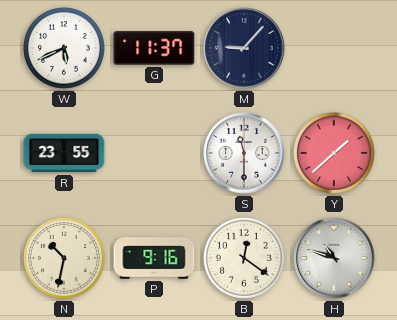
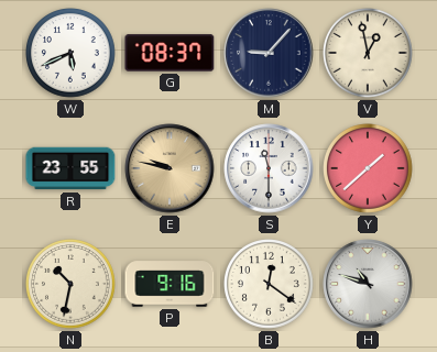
G: 11:37 -> 08:37 (170, 53)
V: none -> 12:58 (369, 54)
E: none -> 9:47 (170, 168)
